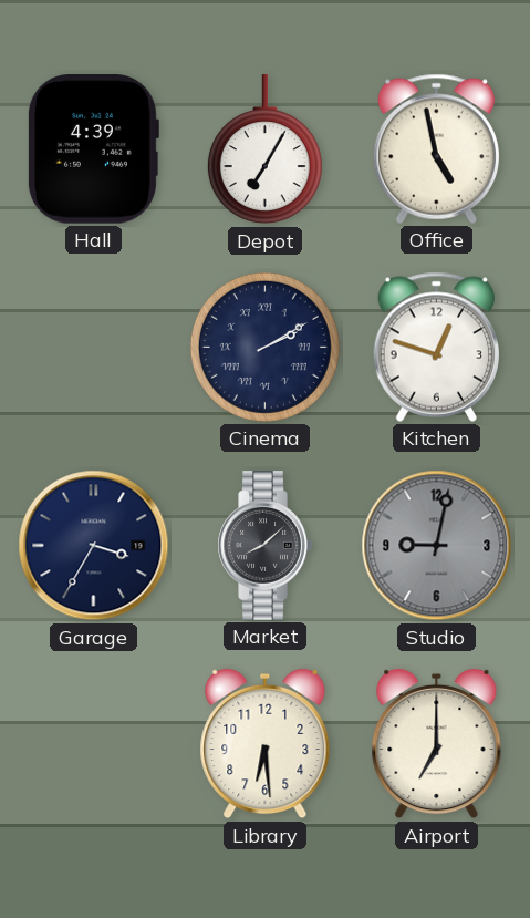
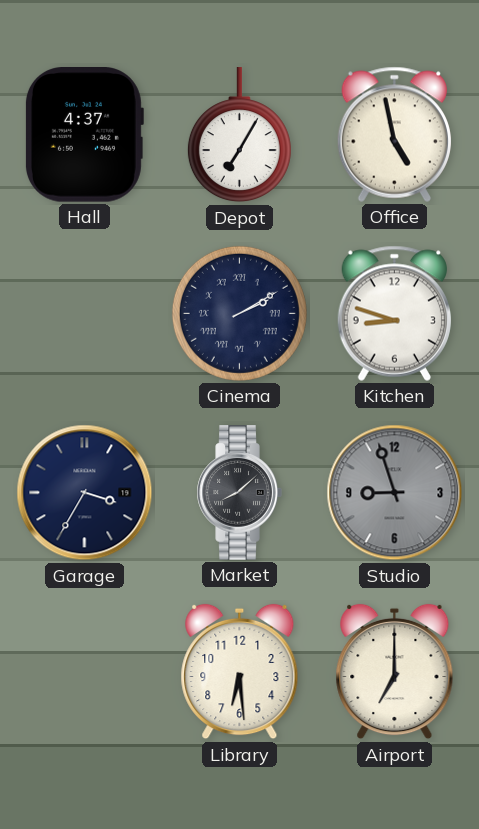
Hall: 4:39 -> 4:37 (84, 135)
Kitchen: 12:48 -> 8:48 (394, 313)
Studio: 9:02 -> 8:57 (395, 493)
